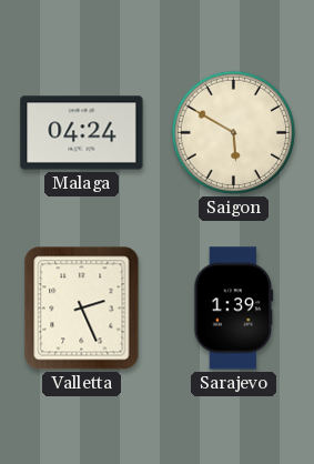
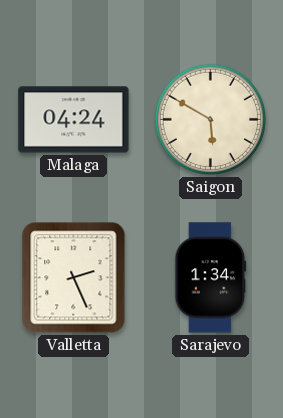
Sarajevo: 1:39 -> 1:34 (211, 278)
